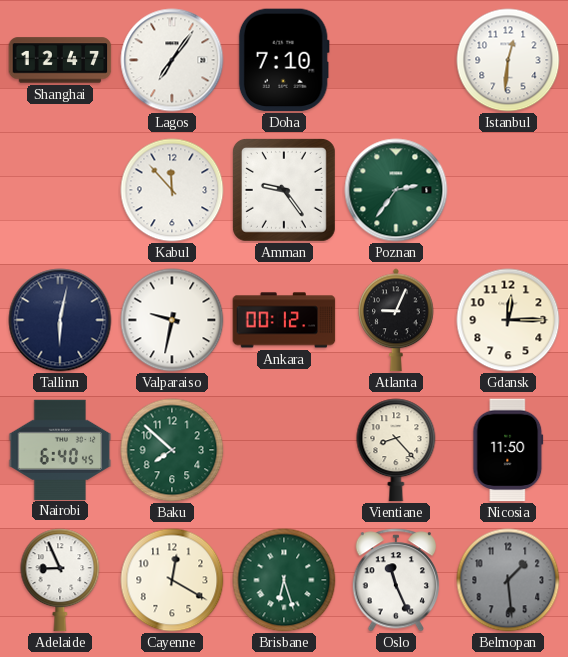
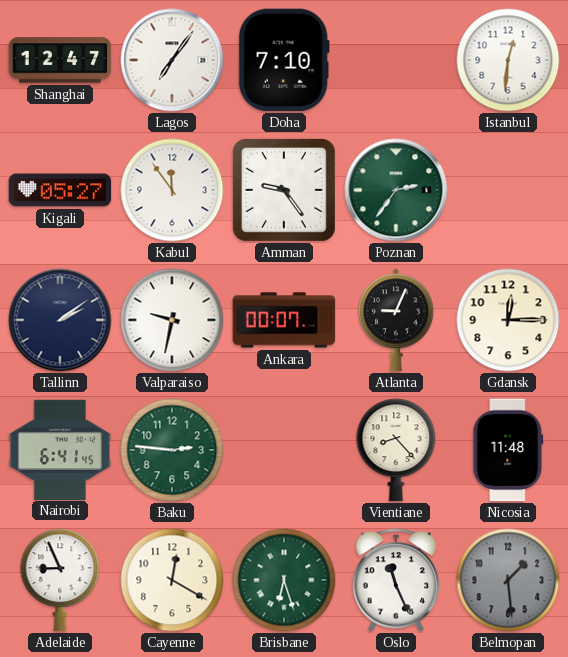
Kigali: none -> 05:27 (60, 190)
Kabul: 11:53 -> 11:54 (172, 190)
Tallinn: 6:02 -> 2:09 (60, 320)
Ankara: 00:12 -> 00:07 (284, 320)
Nairobi: 6:40 -> 6:41 (60, 449)
Baku: 7:52 -> 2:46 (172, 450)
Nicosia: 11:50 -> 11:48 (508, 450)
